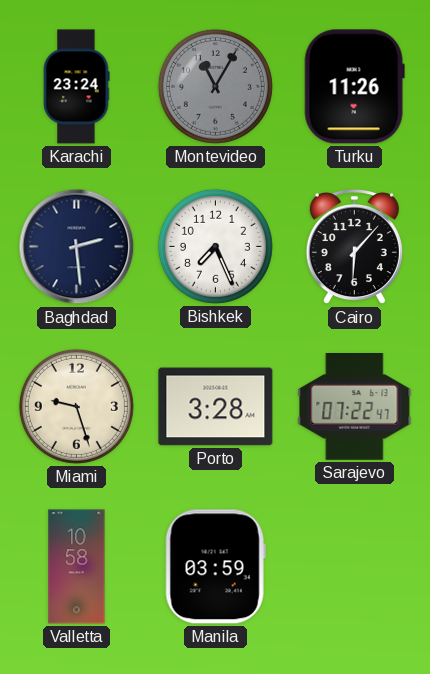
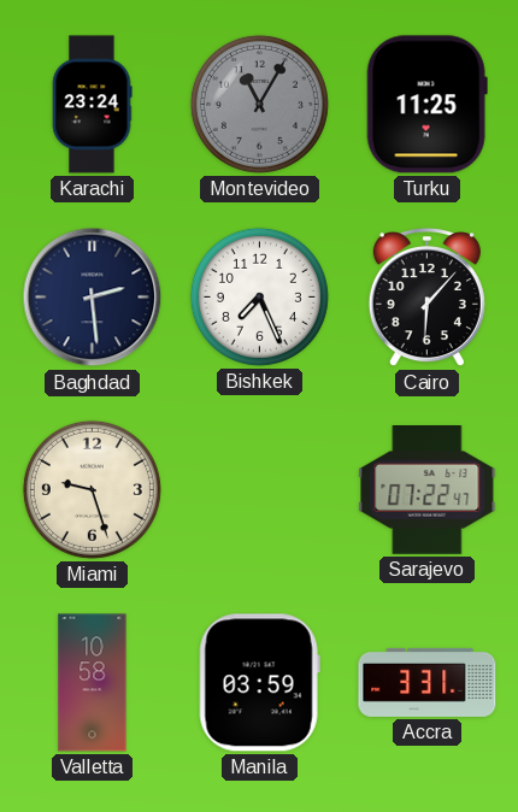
Turku: 11:26 -> 11:25 (426, 105)
Porto: 3:28 -> none (216, 407)
Accra: none -> 3:31 (428, 682)
